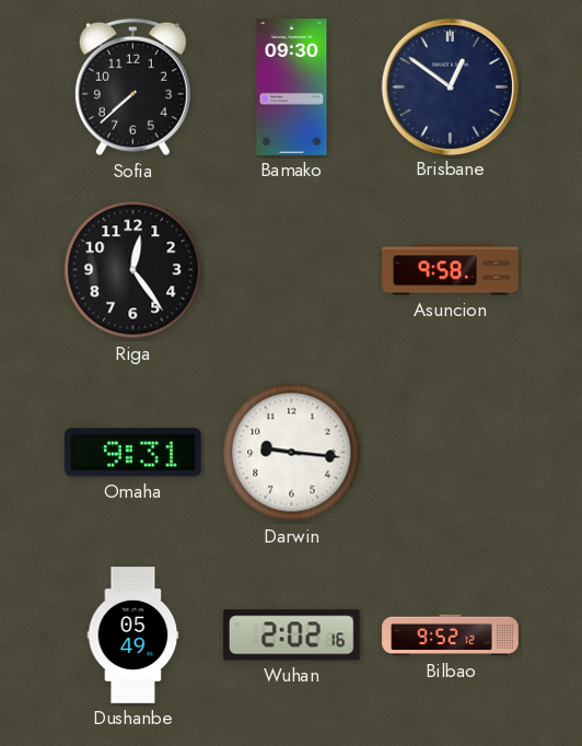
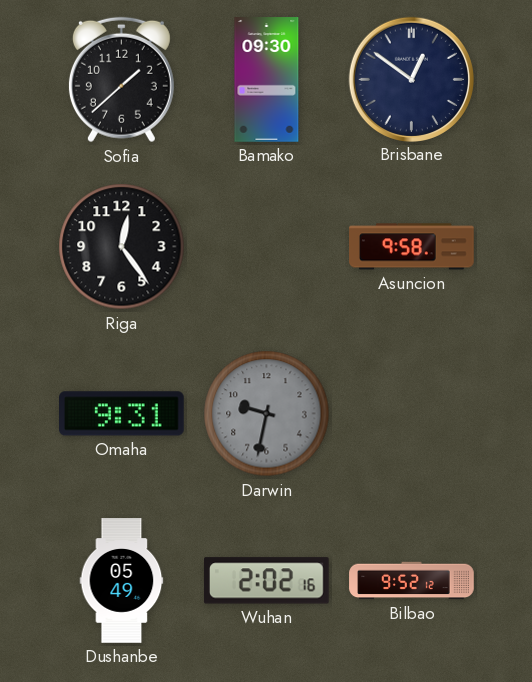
Sofia: 7:38 -> 1:38 (121, 80)
Darwin: 9:16 -> 9:32 (267, 414)
Darwin dial: white -> grey (267, 414)
